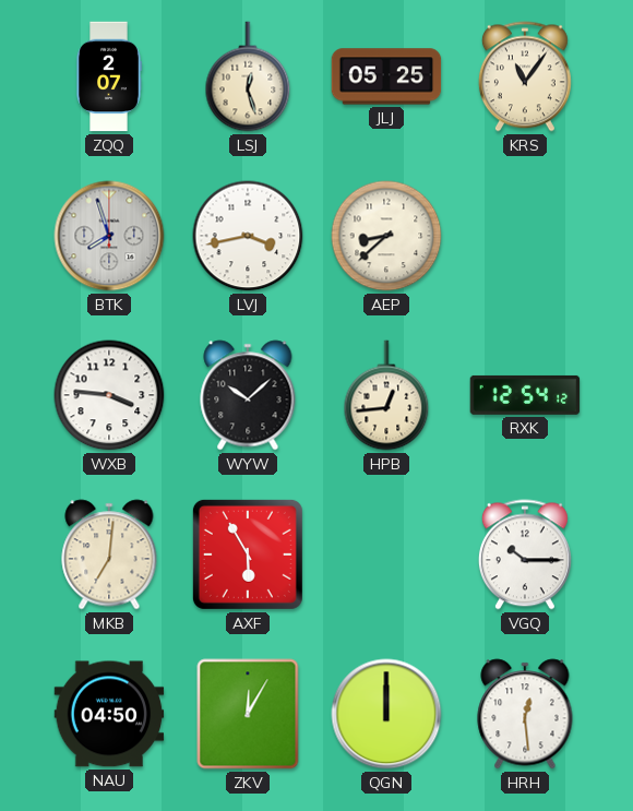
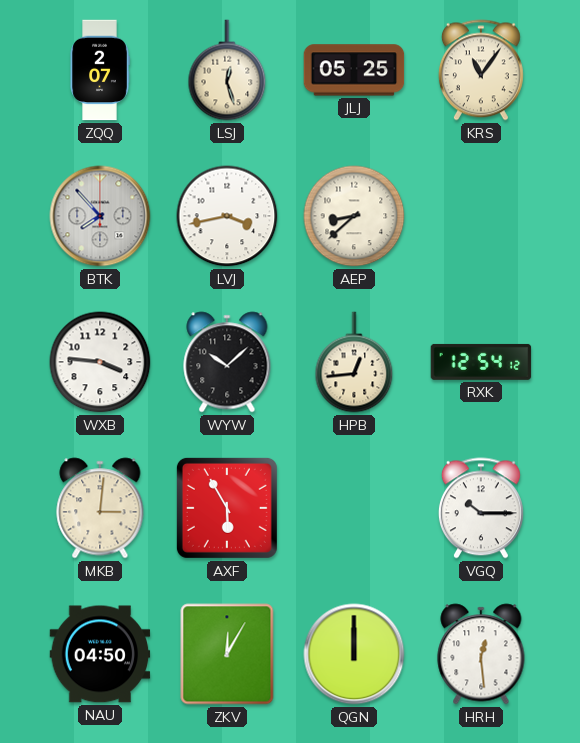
BTK: 7:57 -> 7:53 (100, 216)
MKB: 7:01 -> 3:01 (100, 508)
